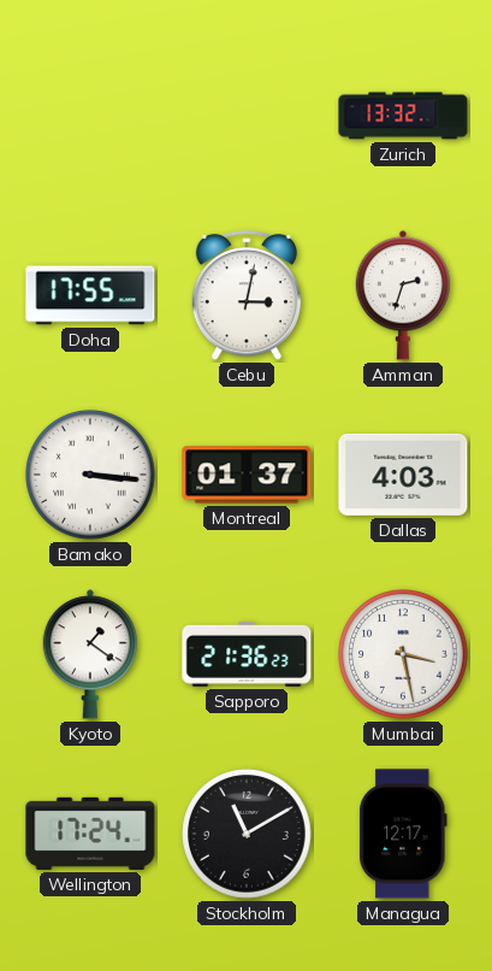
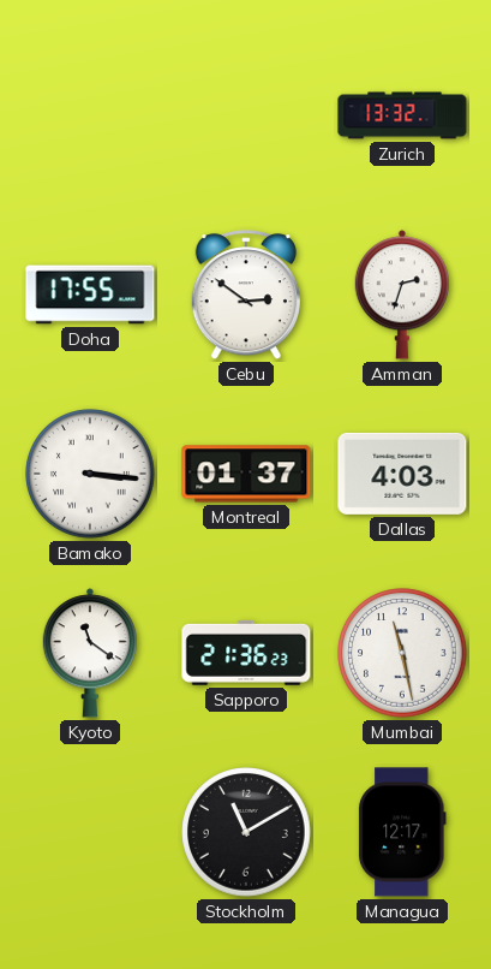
Cebu: 3:02 -> 2:51 (246, 296)
Kyoto: 1:21 -> 11:21 (89, 653)
Mumbai: 3:28 -> 11:28 (402, 653)
Wellington: 17:24 -> none (90, 834)
